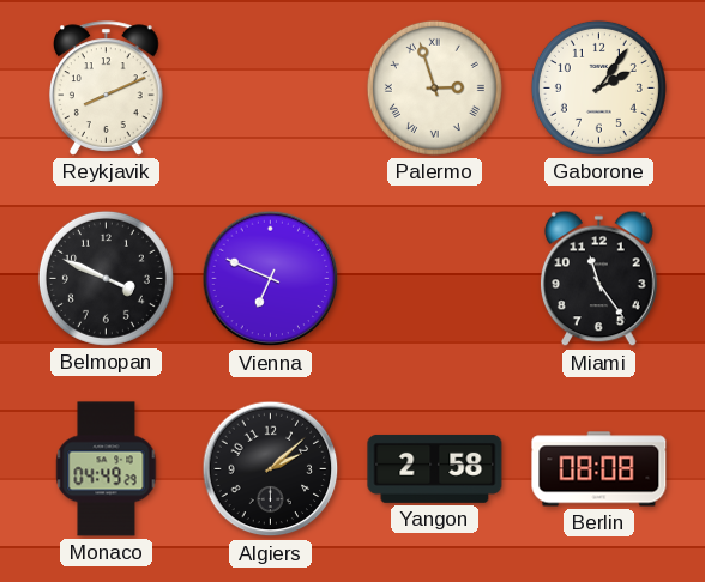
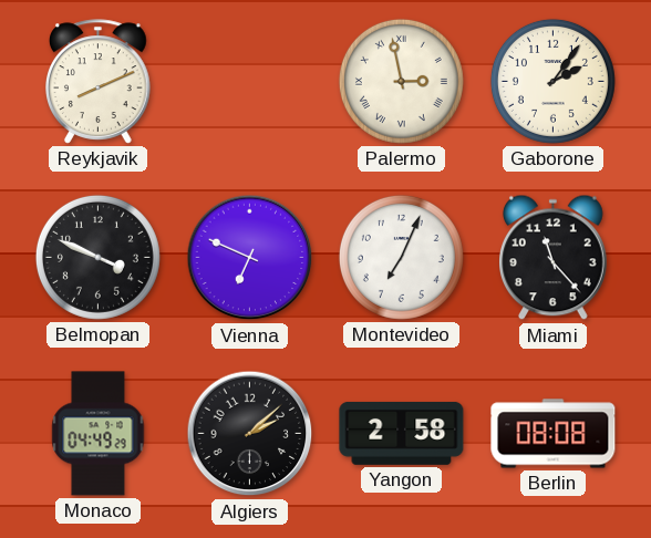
Palermo: 2:57 -> 2:58 (401, 81)
Montevideo: none -> 7:04 (401, 257)
Miami: 11:24 -> 11:23 (554, 258)
